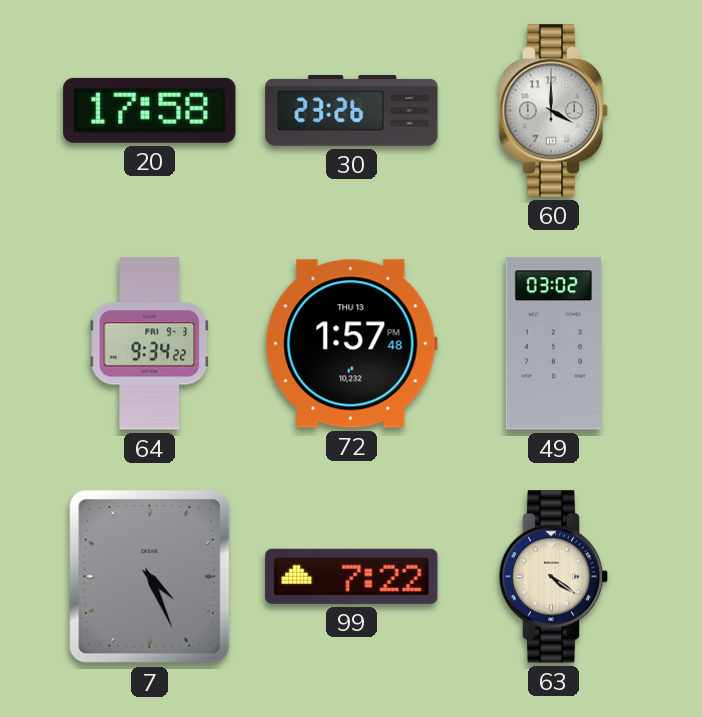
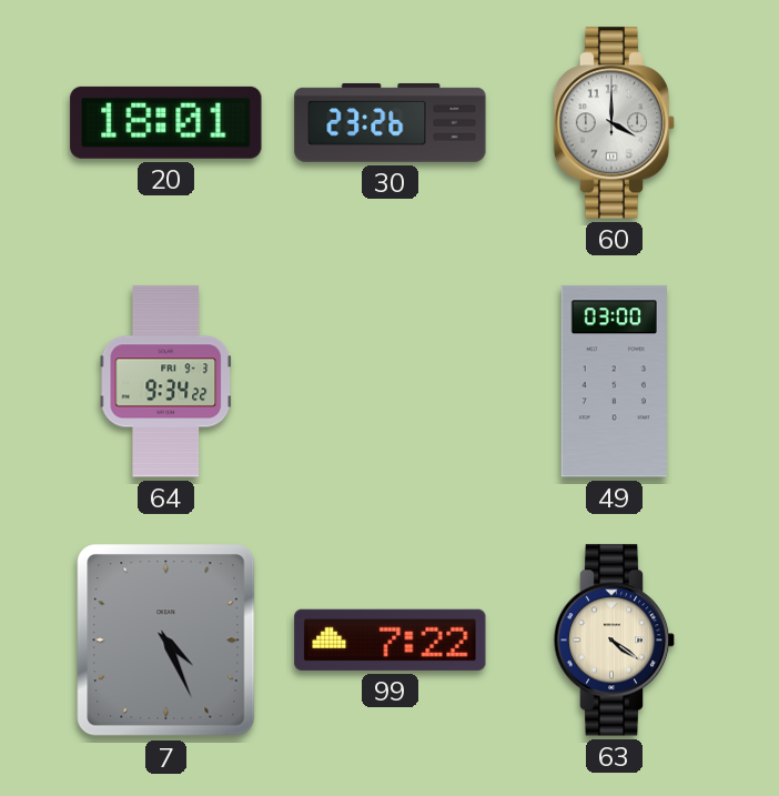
20: 17:58 -> 18:01 (166, 122)
72: 1:57 -> none (351, 344)
49: 03:02 -> 03:00 (614, 382)
